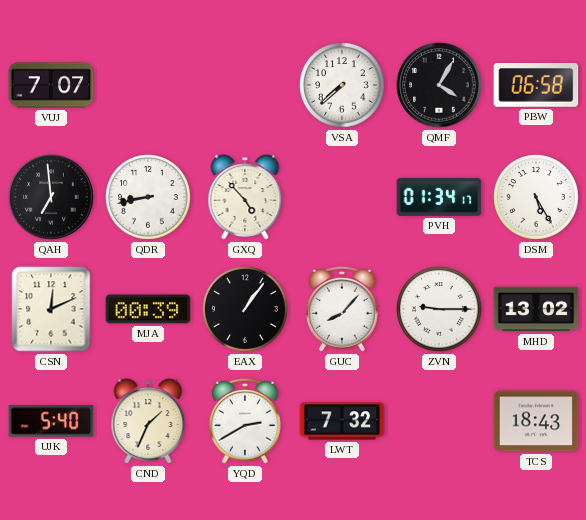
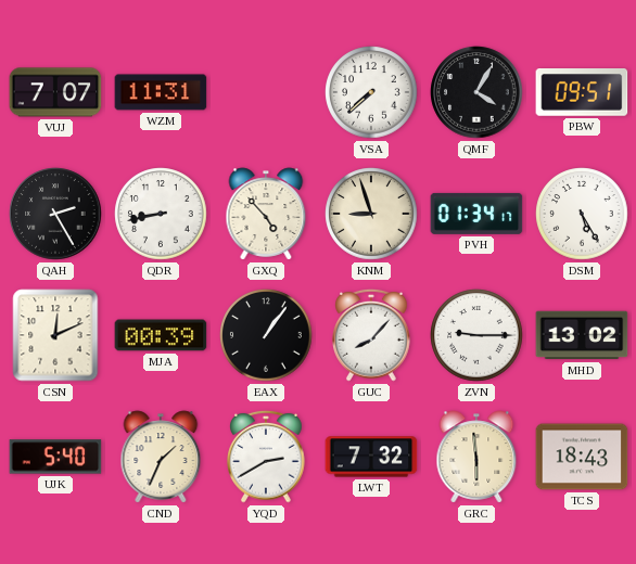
WZM: none -> 11:31 (161, 92)
PBW: 06:58 -> 09:51 (582, 92)
QAH: 6:59 -> 2:25 (55, 214)
KNM: none -> 8:57 (371, 214)
GRC: none -> 5:59 (476, 457)
